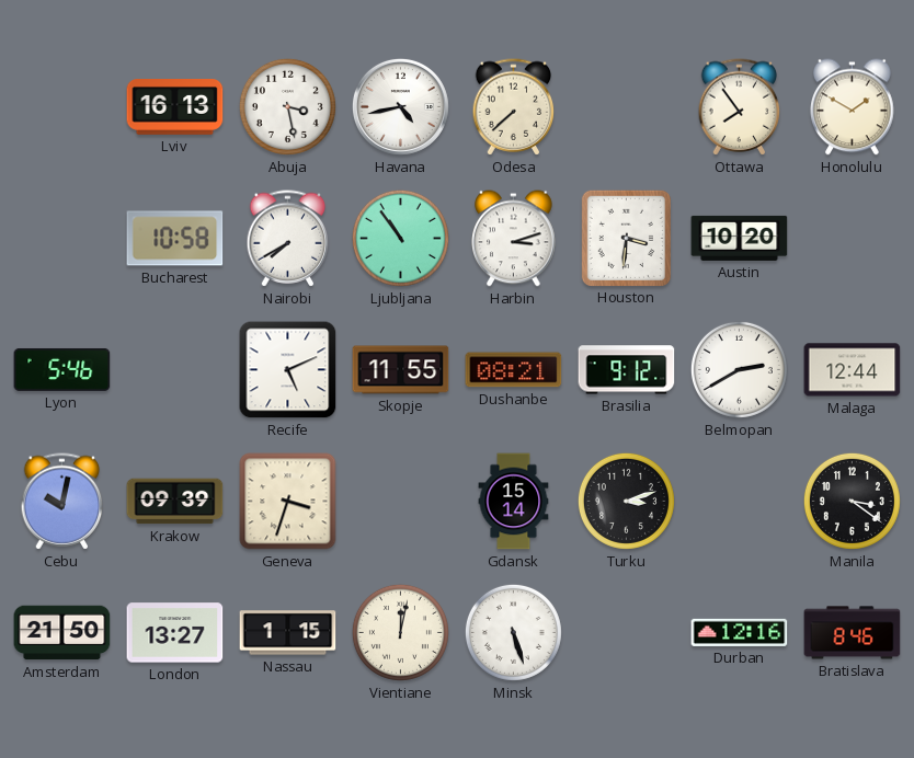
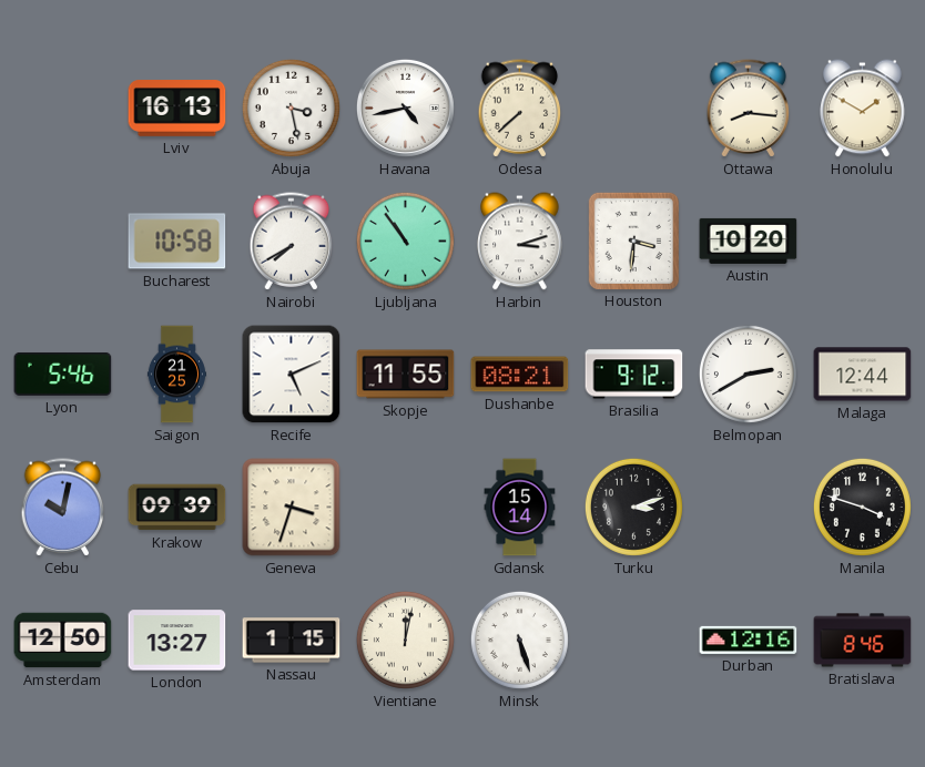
Ottawa: 7:54 -> 8:16 (749, 109)
Saigon: none -> 21:25 (176, 375)
Manila: 3:21 -> 3:48 (862, 507)
Amsterdam: 21:50 -> 12:50 (63, 641)
